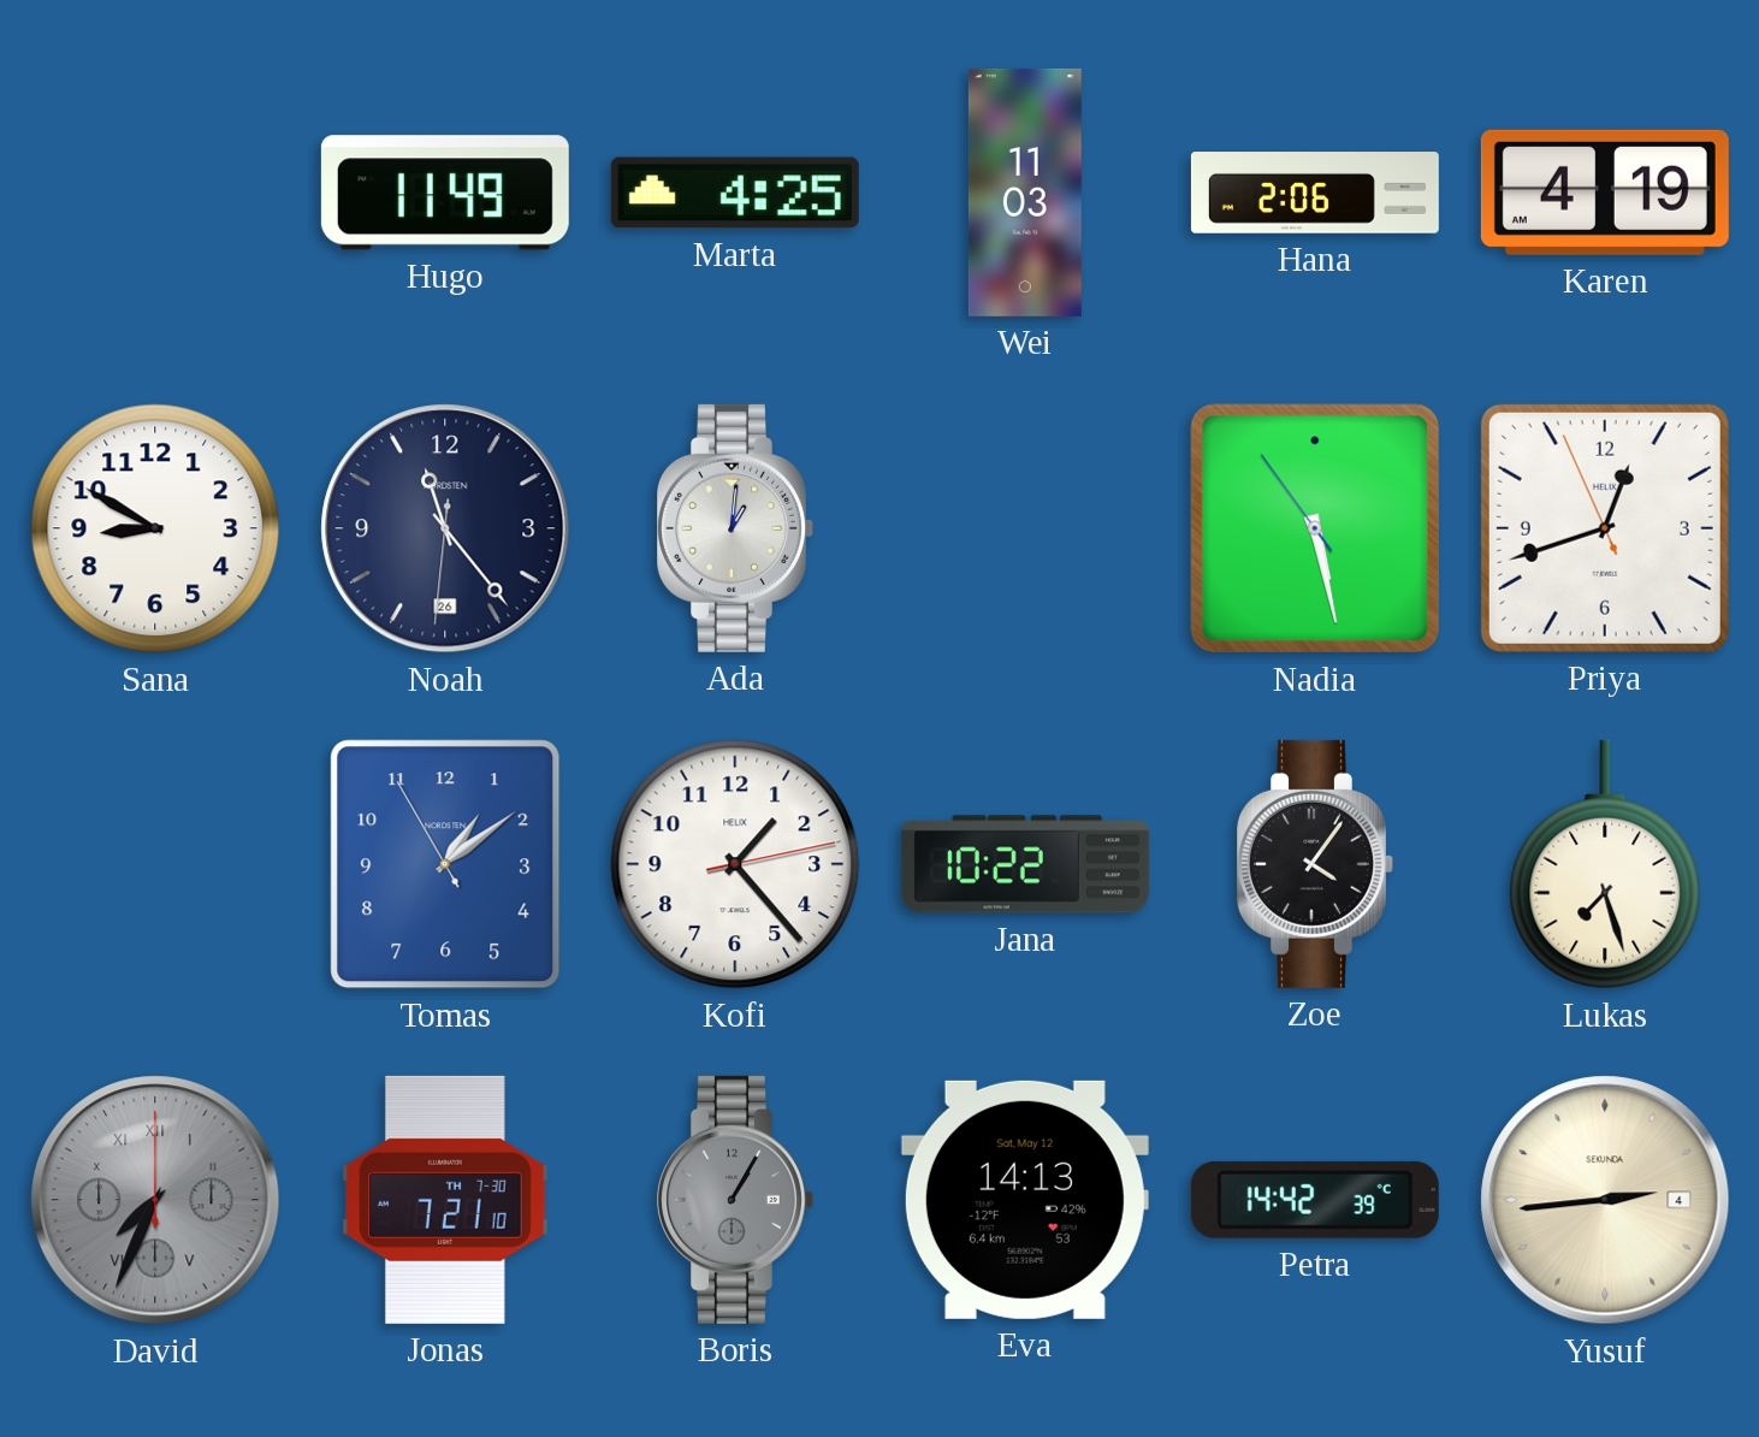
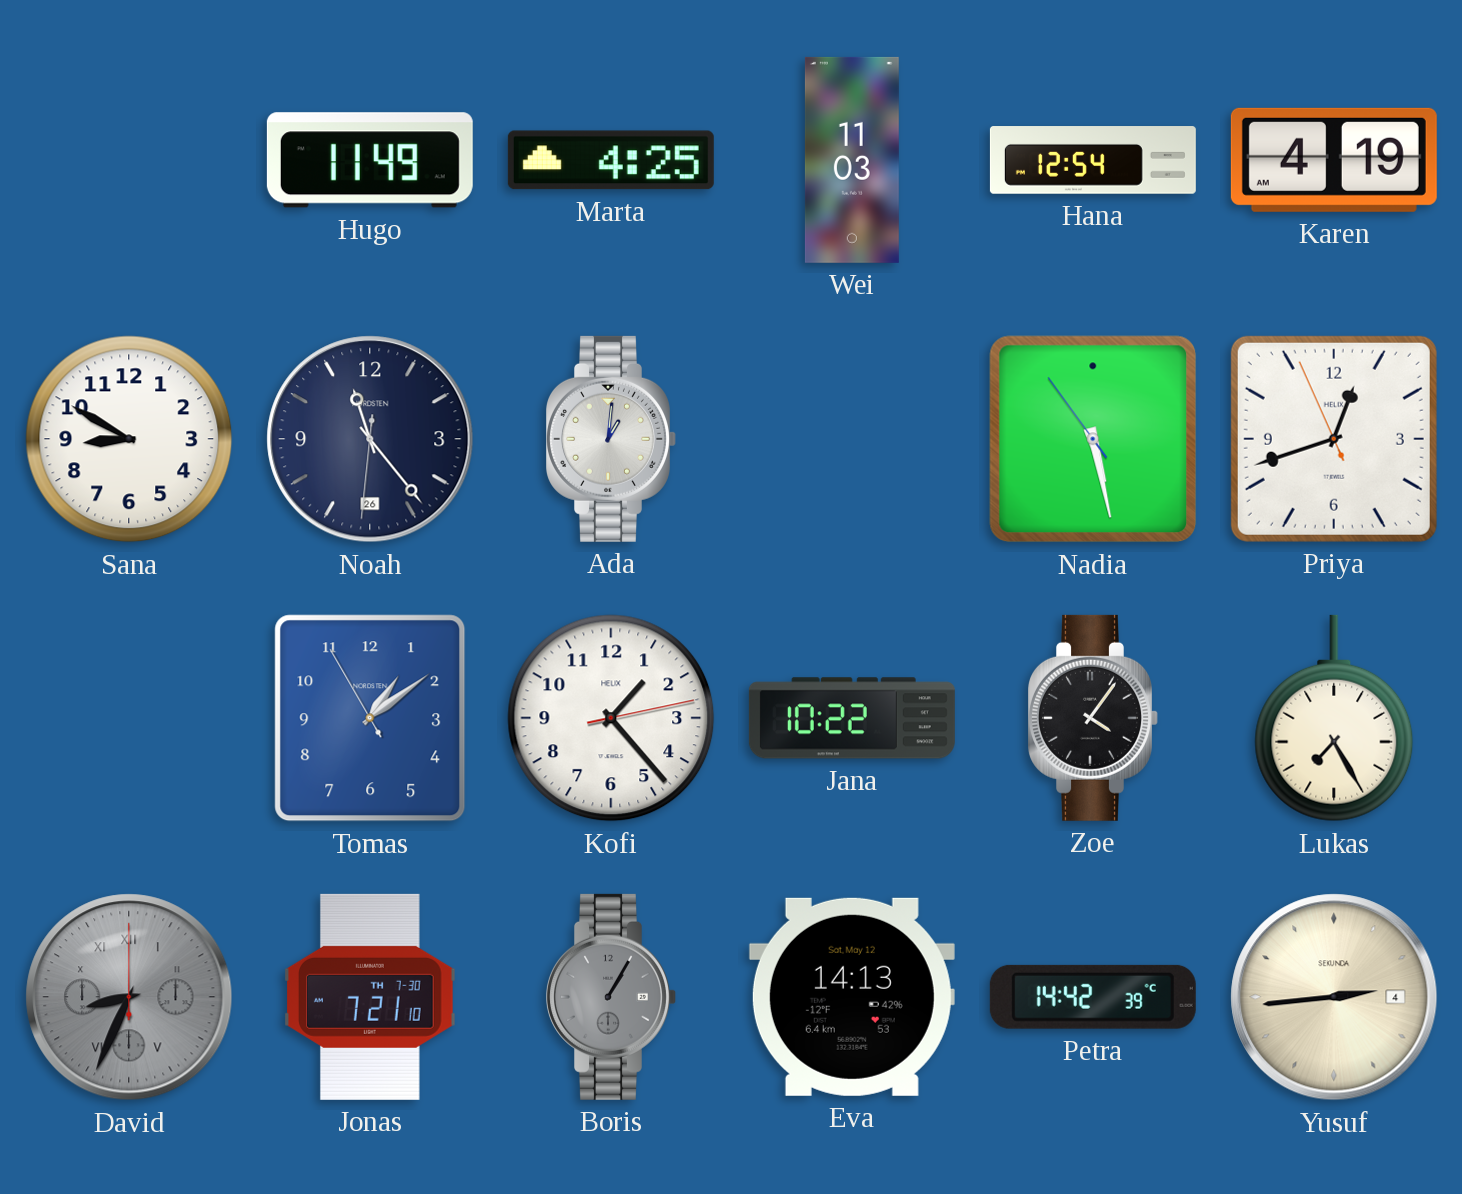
Hana: 2:06 -> 12:54 (1093, 160)
Lukas: 7:27 -> 7:25 (1334, 718)
David: 7:34 -> 8:34 (129, 997)
